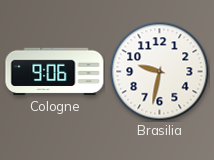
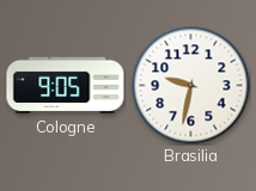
Cologne: 9:06 -> 9:05 (66, 86)
